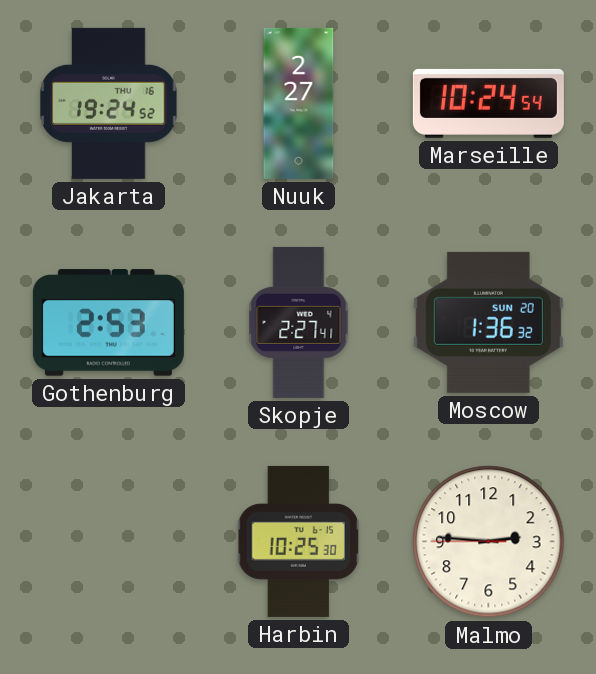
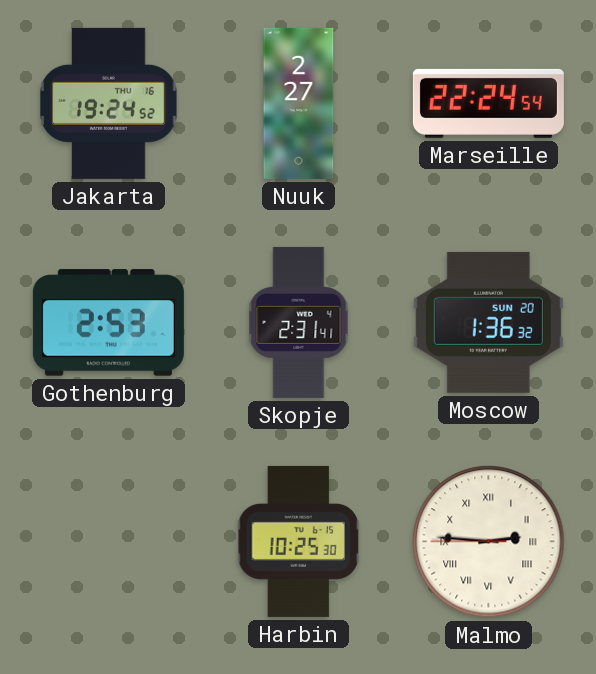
Marseille: 10:24 -> 22:24 (488, 103)
Skopje: 2:27 -> 2:31 (299, 322)
Malmo numerals: Arabic -> Roman (489, 542)
